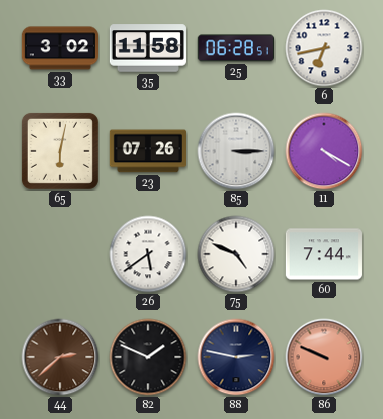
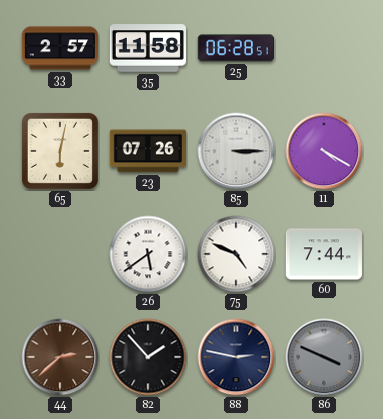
33: 3:02 -> 2:57 (59, 48)
6: 6:43 -> none (324, 48)
82: 1:49 -> 1:53 (148, 357)
86: 9:49 -> 3:49 (324, 357)
86 dial: salmon -> grey (324, 357)
